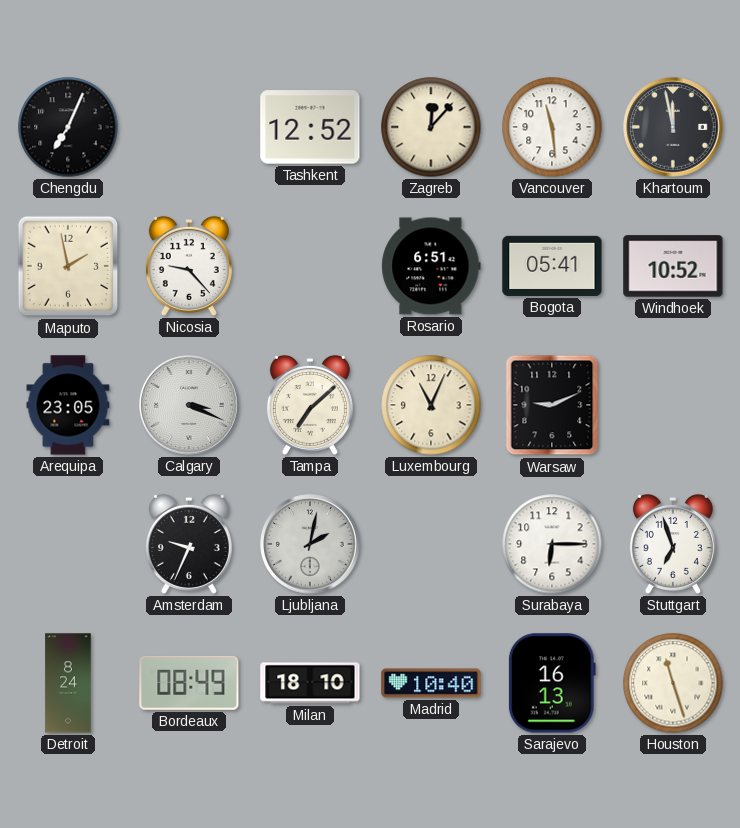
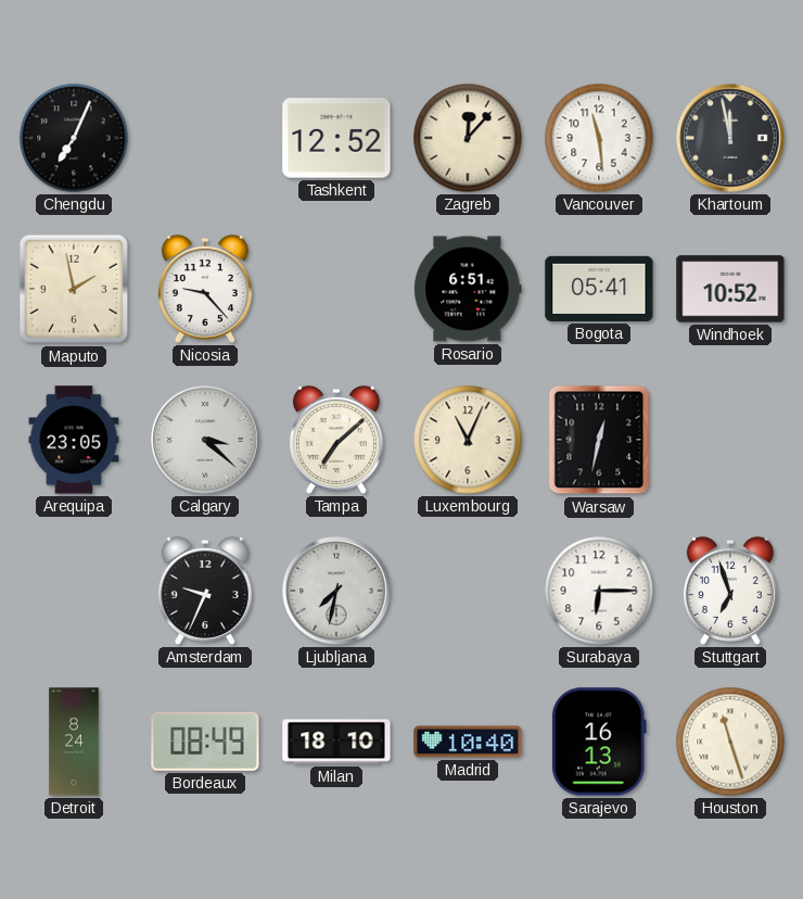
Calgary: 3:19 -> 3:22 (205, 440)
Warsaw: 9:11 -> 12:32 (599, 440)
Ljubljana: 2:02 -> 7:32 (336, 591)
